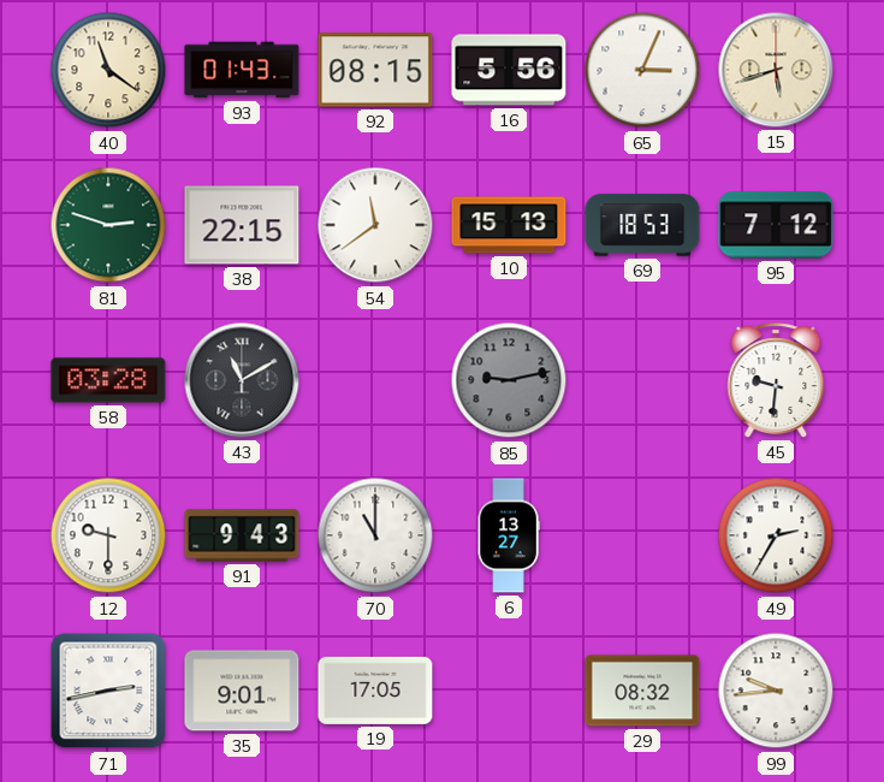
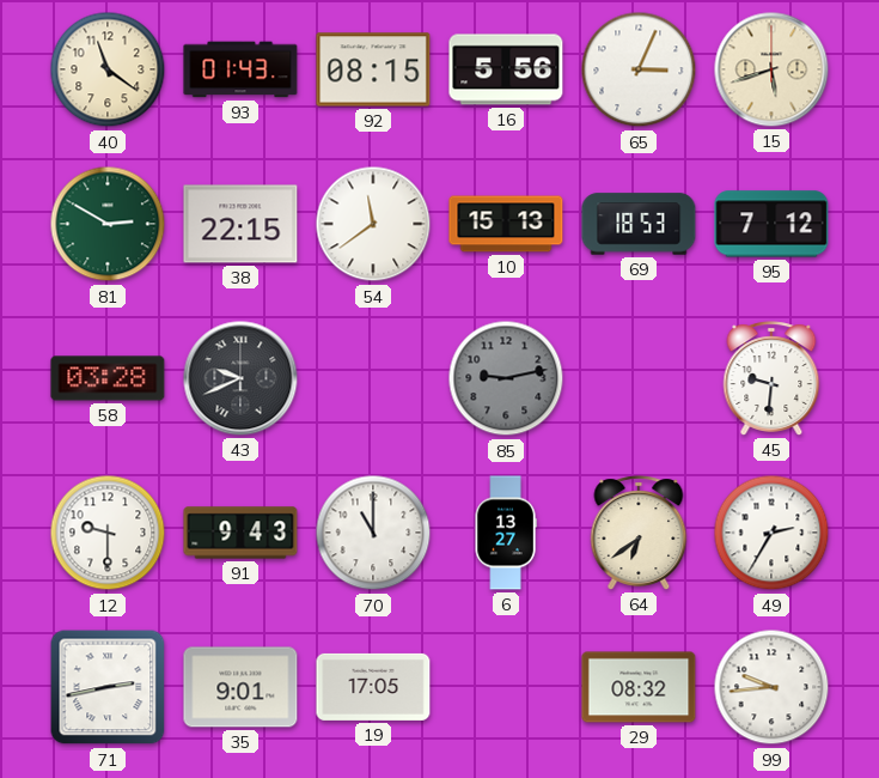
81: 2:48 -> 2:50 (108, 224)
43: 11:10 -> 9:41 (240, 378)
64: none -> 6:39 (639, 533)
